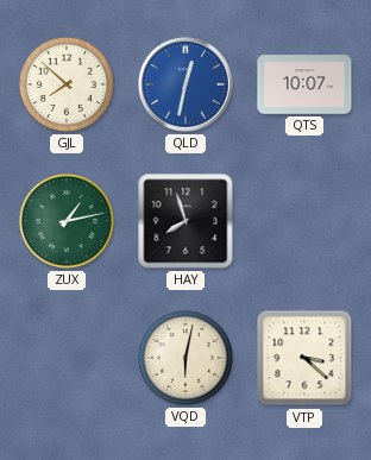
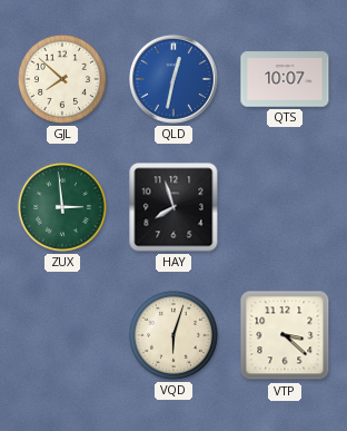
ZUX: 1:13 -> 2:59 (62, 207)
VQD: 6:02 -> 6:03 (173, 335)
